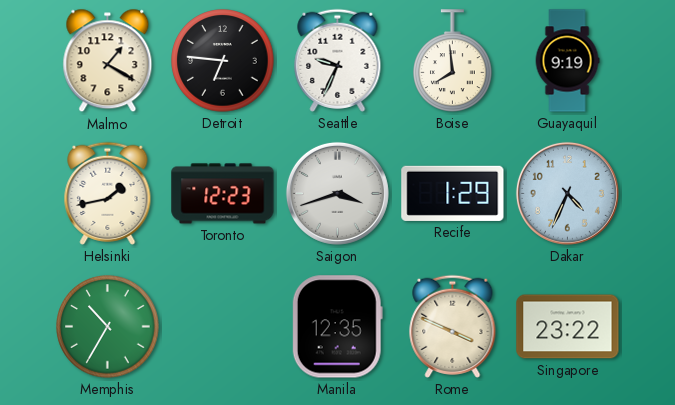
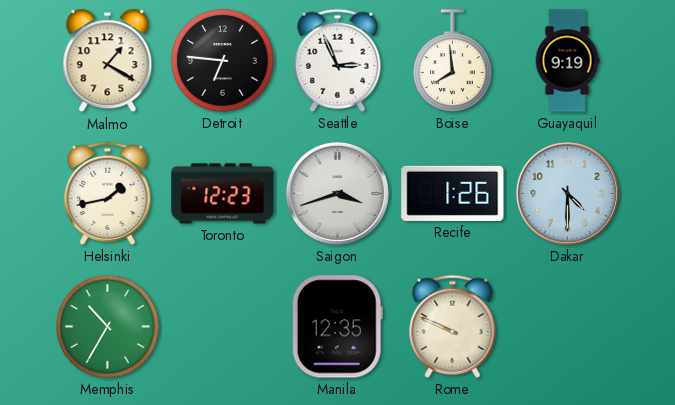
Seattle: 9:34 -> 2:56 (338, 60)
Recife: 1:29 -> 1:26 (453, 193)
Dakar: 4:34 -> 4:30 (567, 193)
Rome: 3:49 -> 9:49 (453, 326)
Singapore: 23:22 -> none (568, 327)
